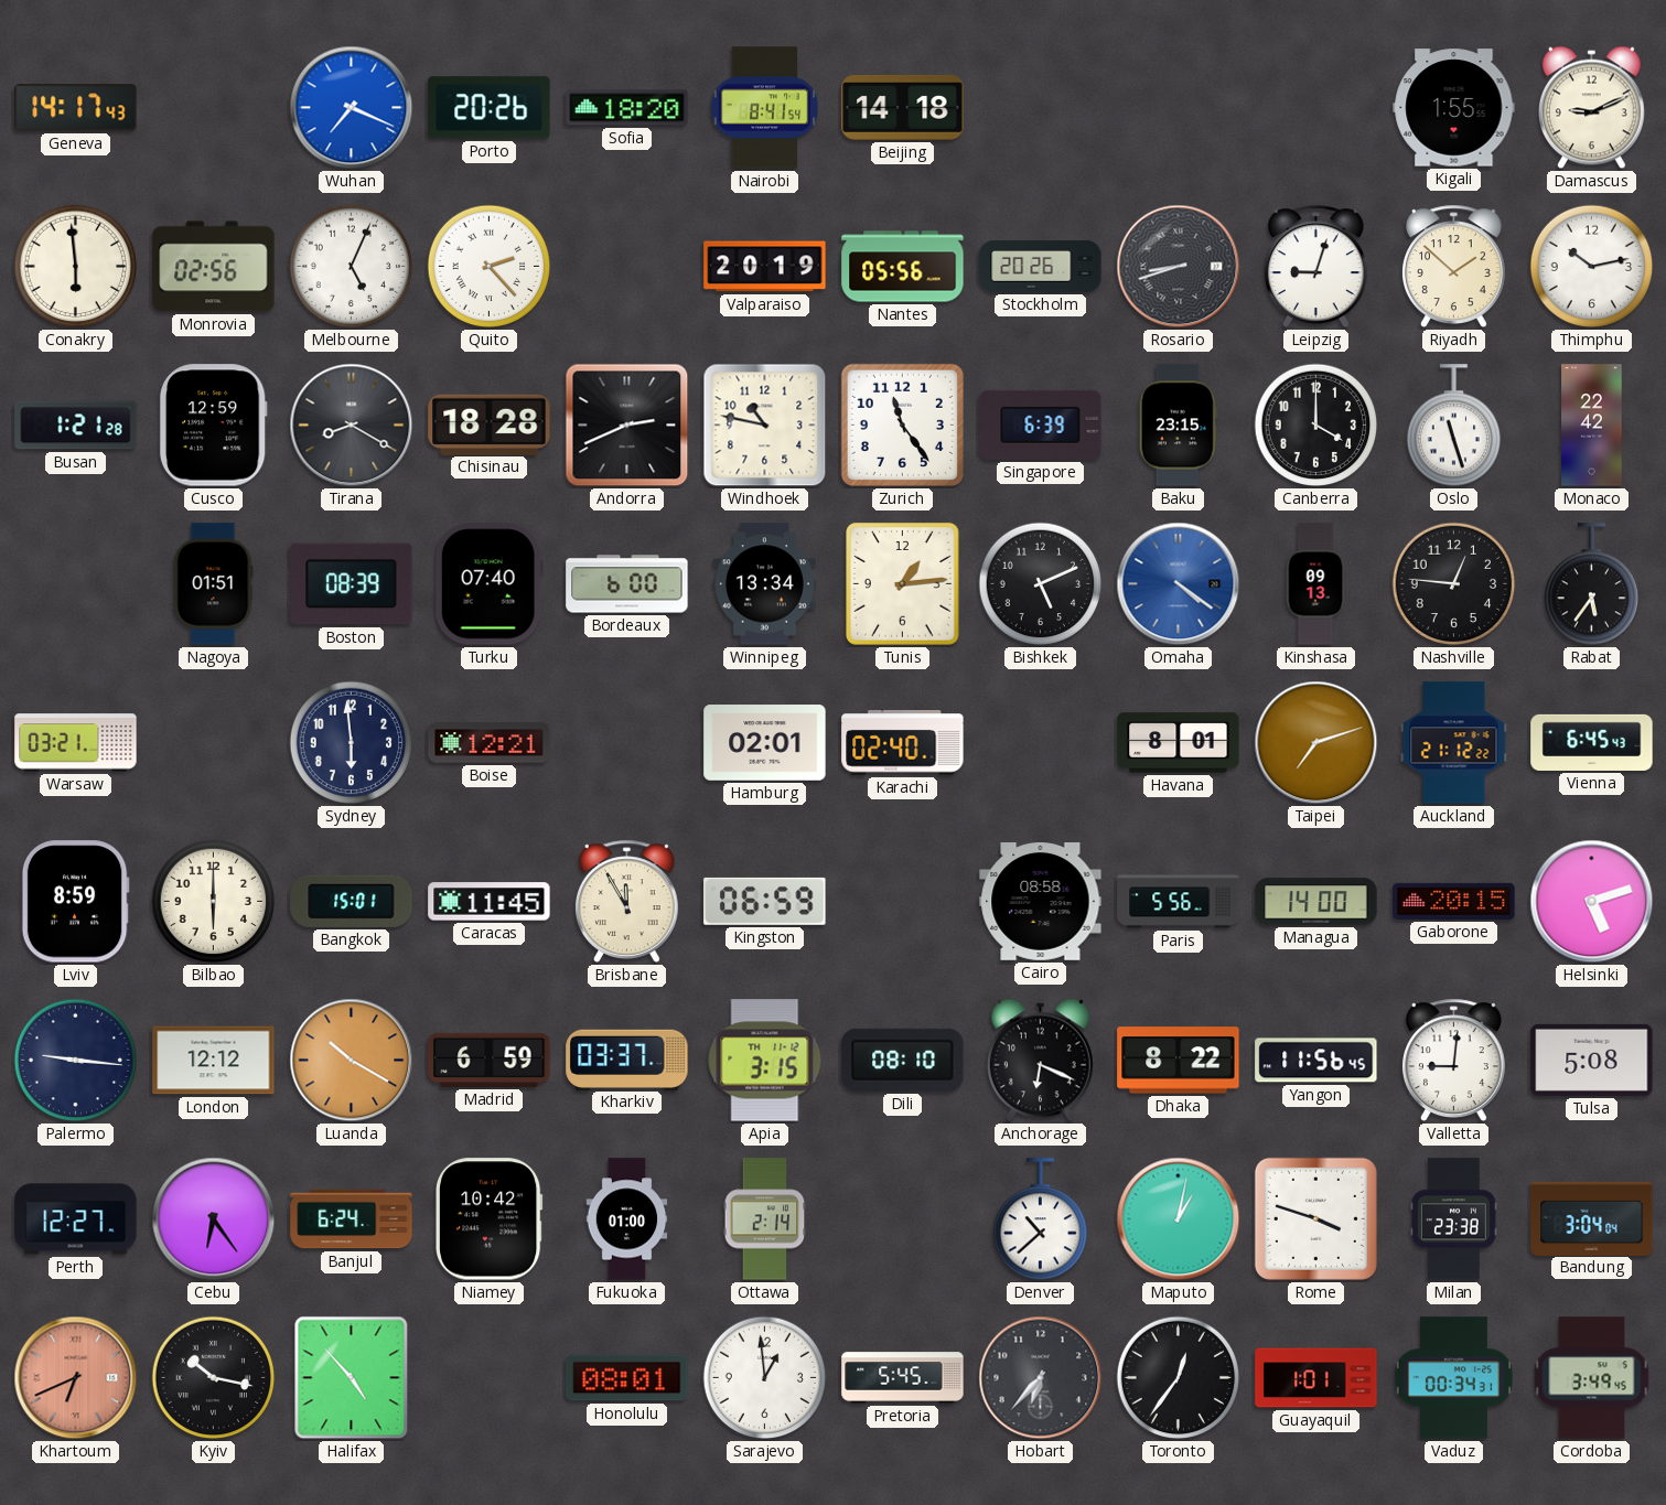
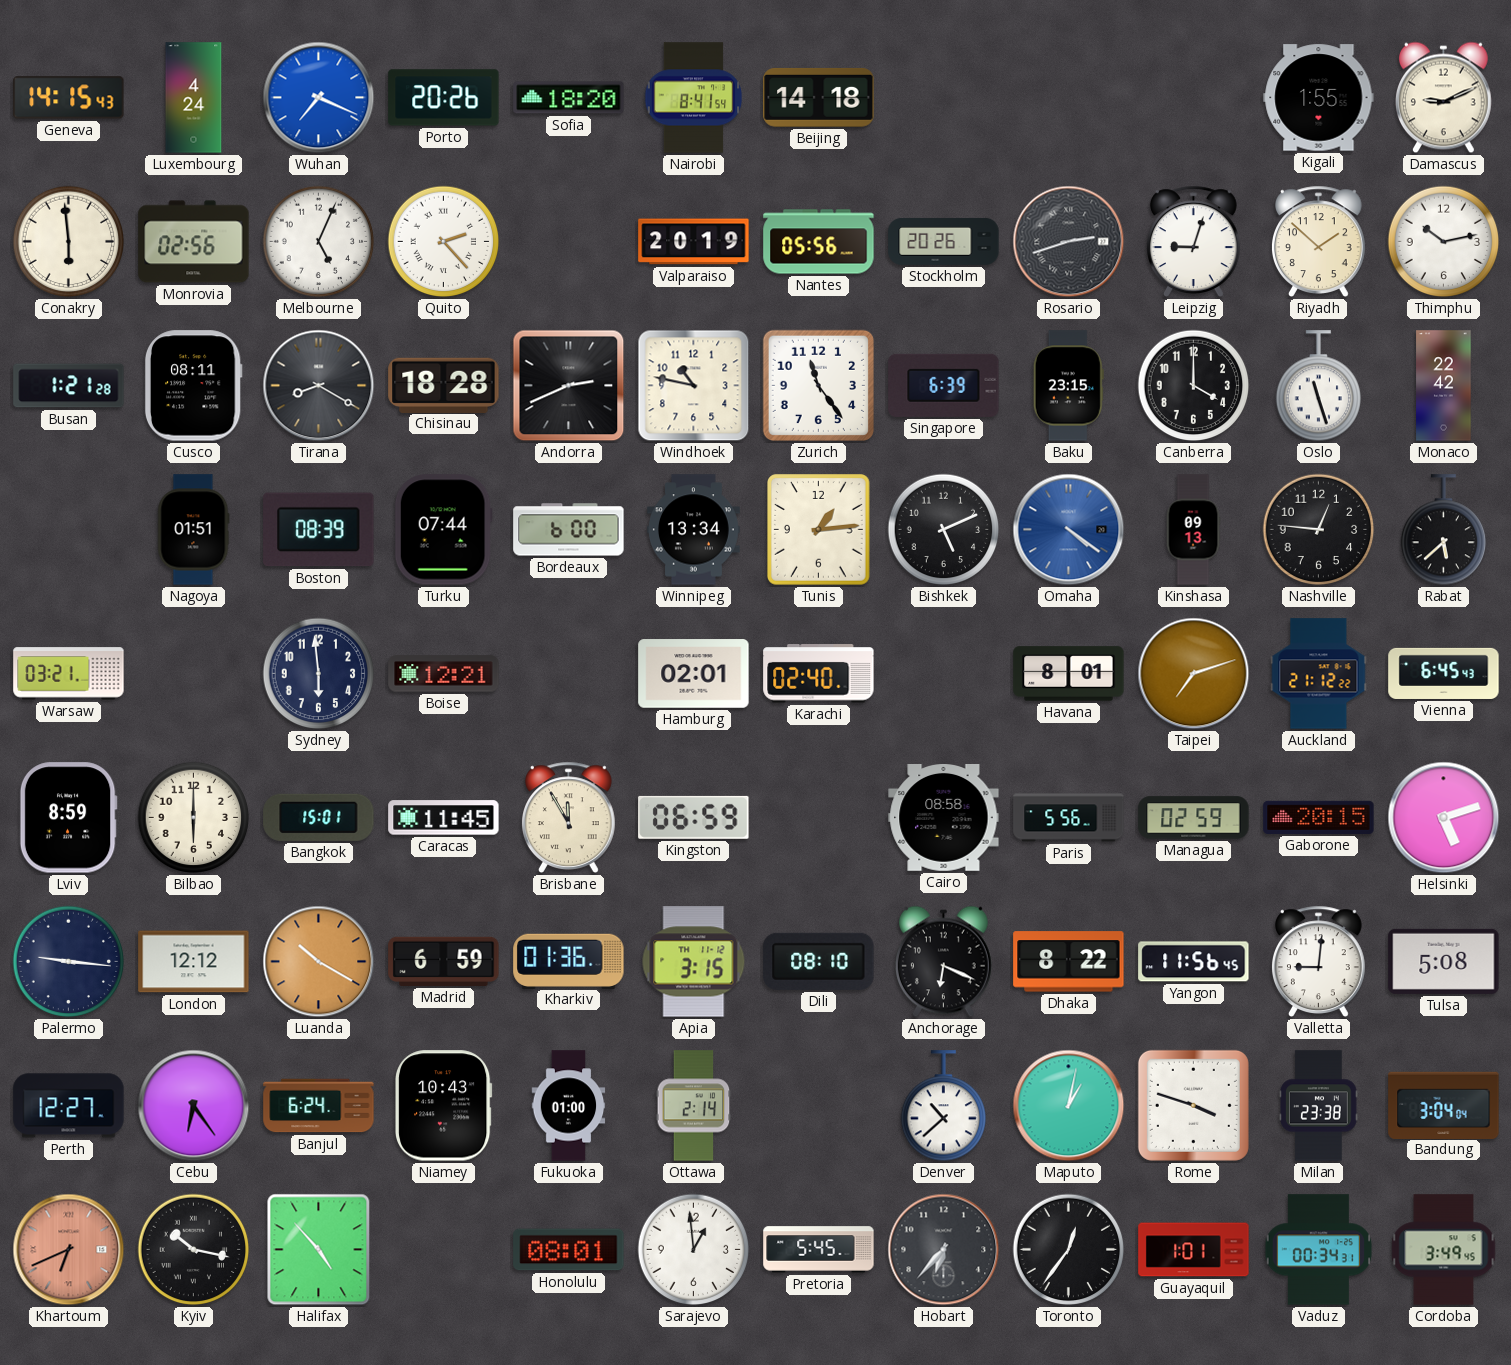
Geneva: 14:17 -> 14:15 (69, 98)
Luxembourg: none -> 4:24 (194, 98)
Rosario: 8:42 -> 2:42 (1069, 242)
Cusco: 12:59 -> 08:11 (193, 386)
Turku: 07:40 -> 07:44 (443, 530)
Rabat: 5:36 -> 5:38 (1443, 530)
Managua: 14:00 -> 02:59 (1194, 818)
Kharkiv: 03:37 -> 01:36 (569, 961)
Niamey: 10:42 -> 10:43 (444, 1106)
